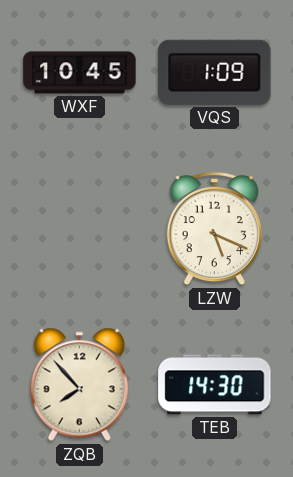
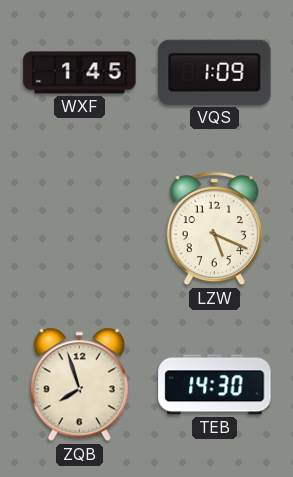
WXF: 10:45 -> 1:45 (80, 73)
ZQB: 7:53 -> 7:57 (79, 385)
